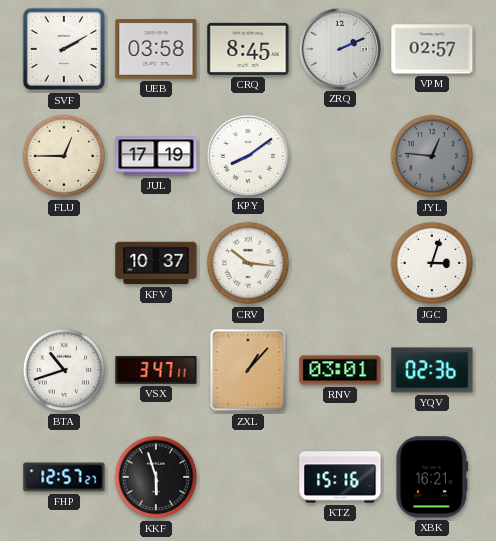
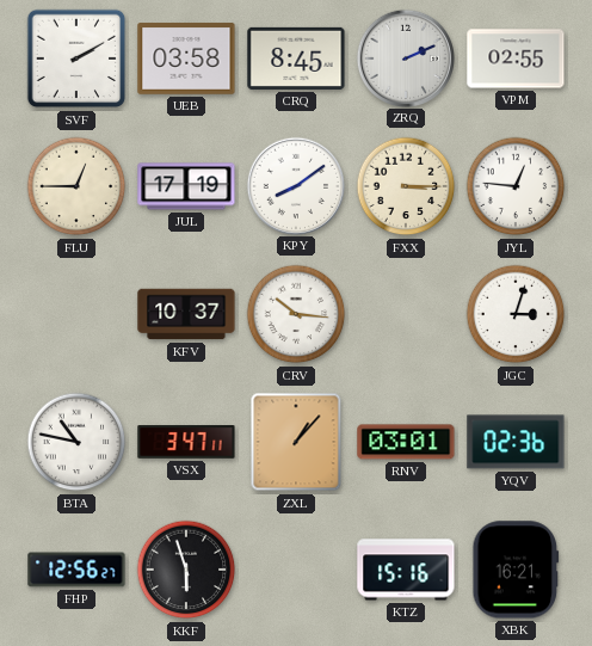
VPM: 02:57 -> 02:55 (516, 59)
FXX: none -> 3:15 (406, 186)
JYL dial: grey -> white (516, 186)
BTA: 10:42 -> 10:47 (76, 442)
FHP: 12:57 -> 12:56 (76, 570)
